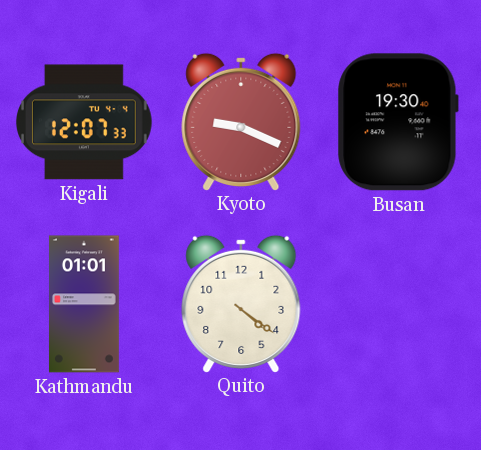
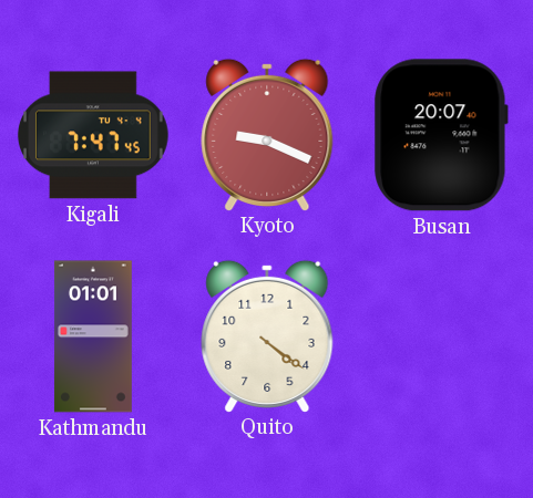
Kigali: 12:07 -> 7:47 (94, 135)
Busan: 19:30 -> 20:07 (441, 135)
